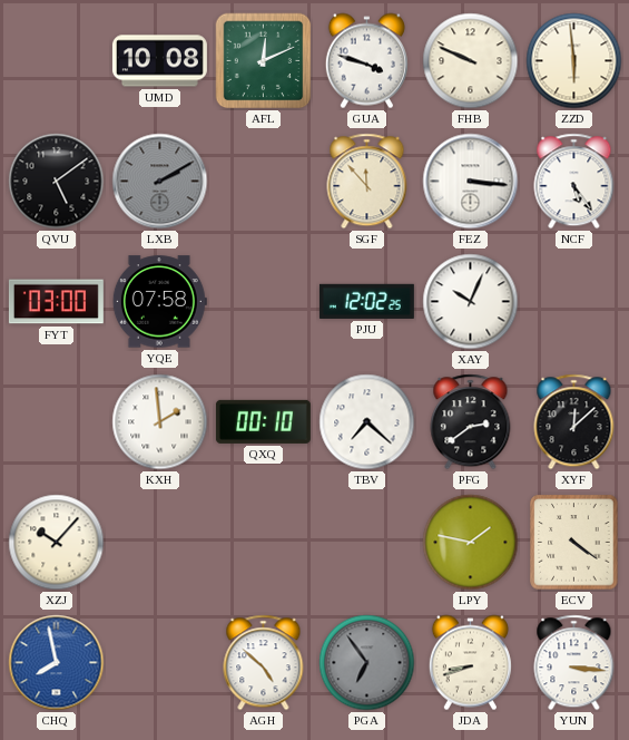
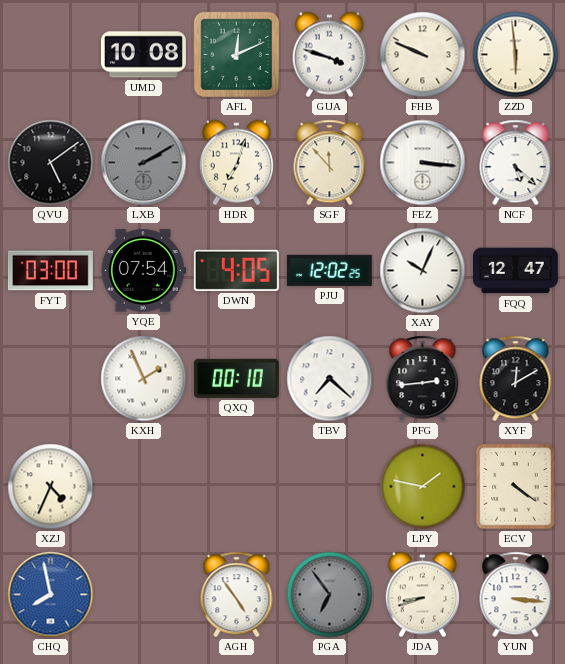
HDR: none -> 7:03 (236, 163)
NCF: 5:24 -> 5:22 (516, 163)
YQE: 07:58 -> 07:54 (143, 271)
DWN: none -> 4:05 (236, 270)
FQQ: none -> 12:47 (515, 271)
KXH: 1:59 -> 1:56 (144, 379)
PFG: 2:39 -> 2:44 (423, 379)
XYF: 12:08 -> 12:10 (516, 379)
XZJ: 10:07 -> 4:34 (51, 487)
AGH: 4:52 -> 4:54 (237, 595)
